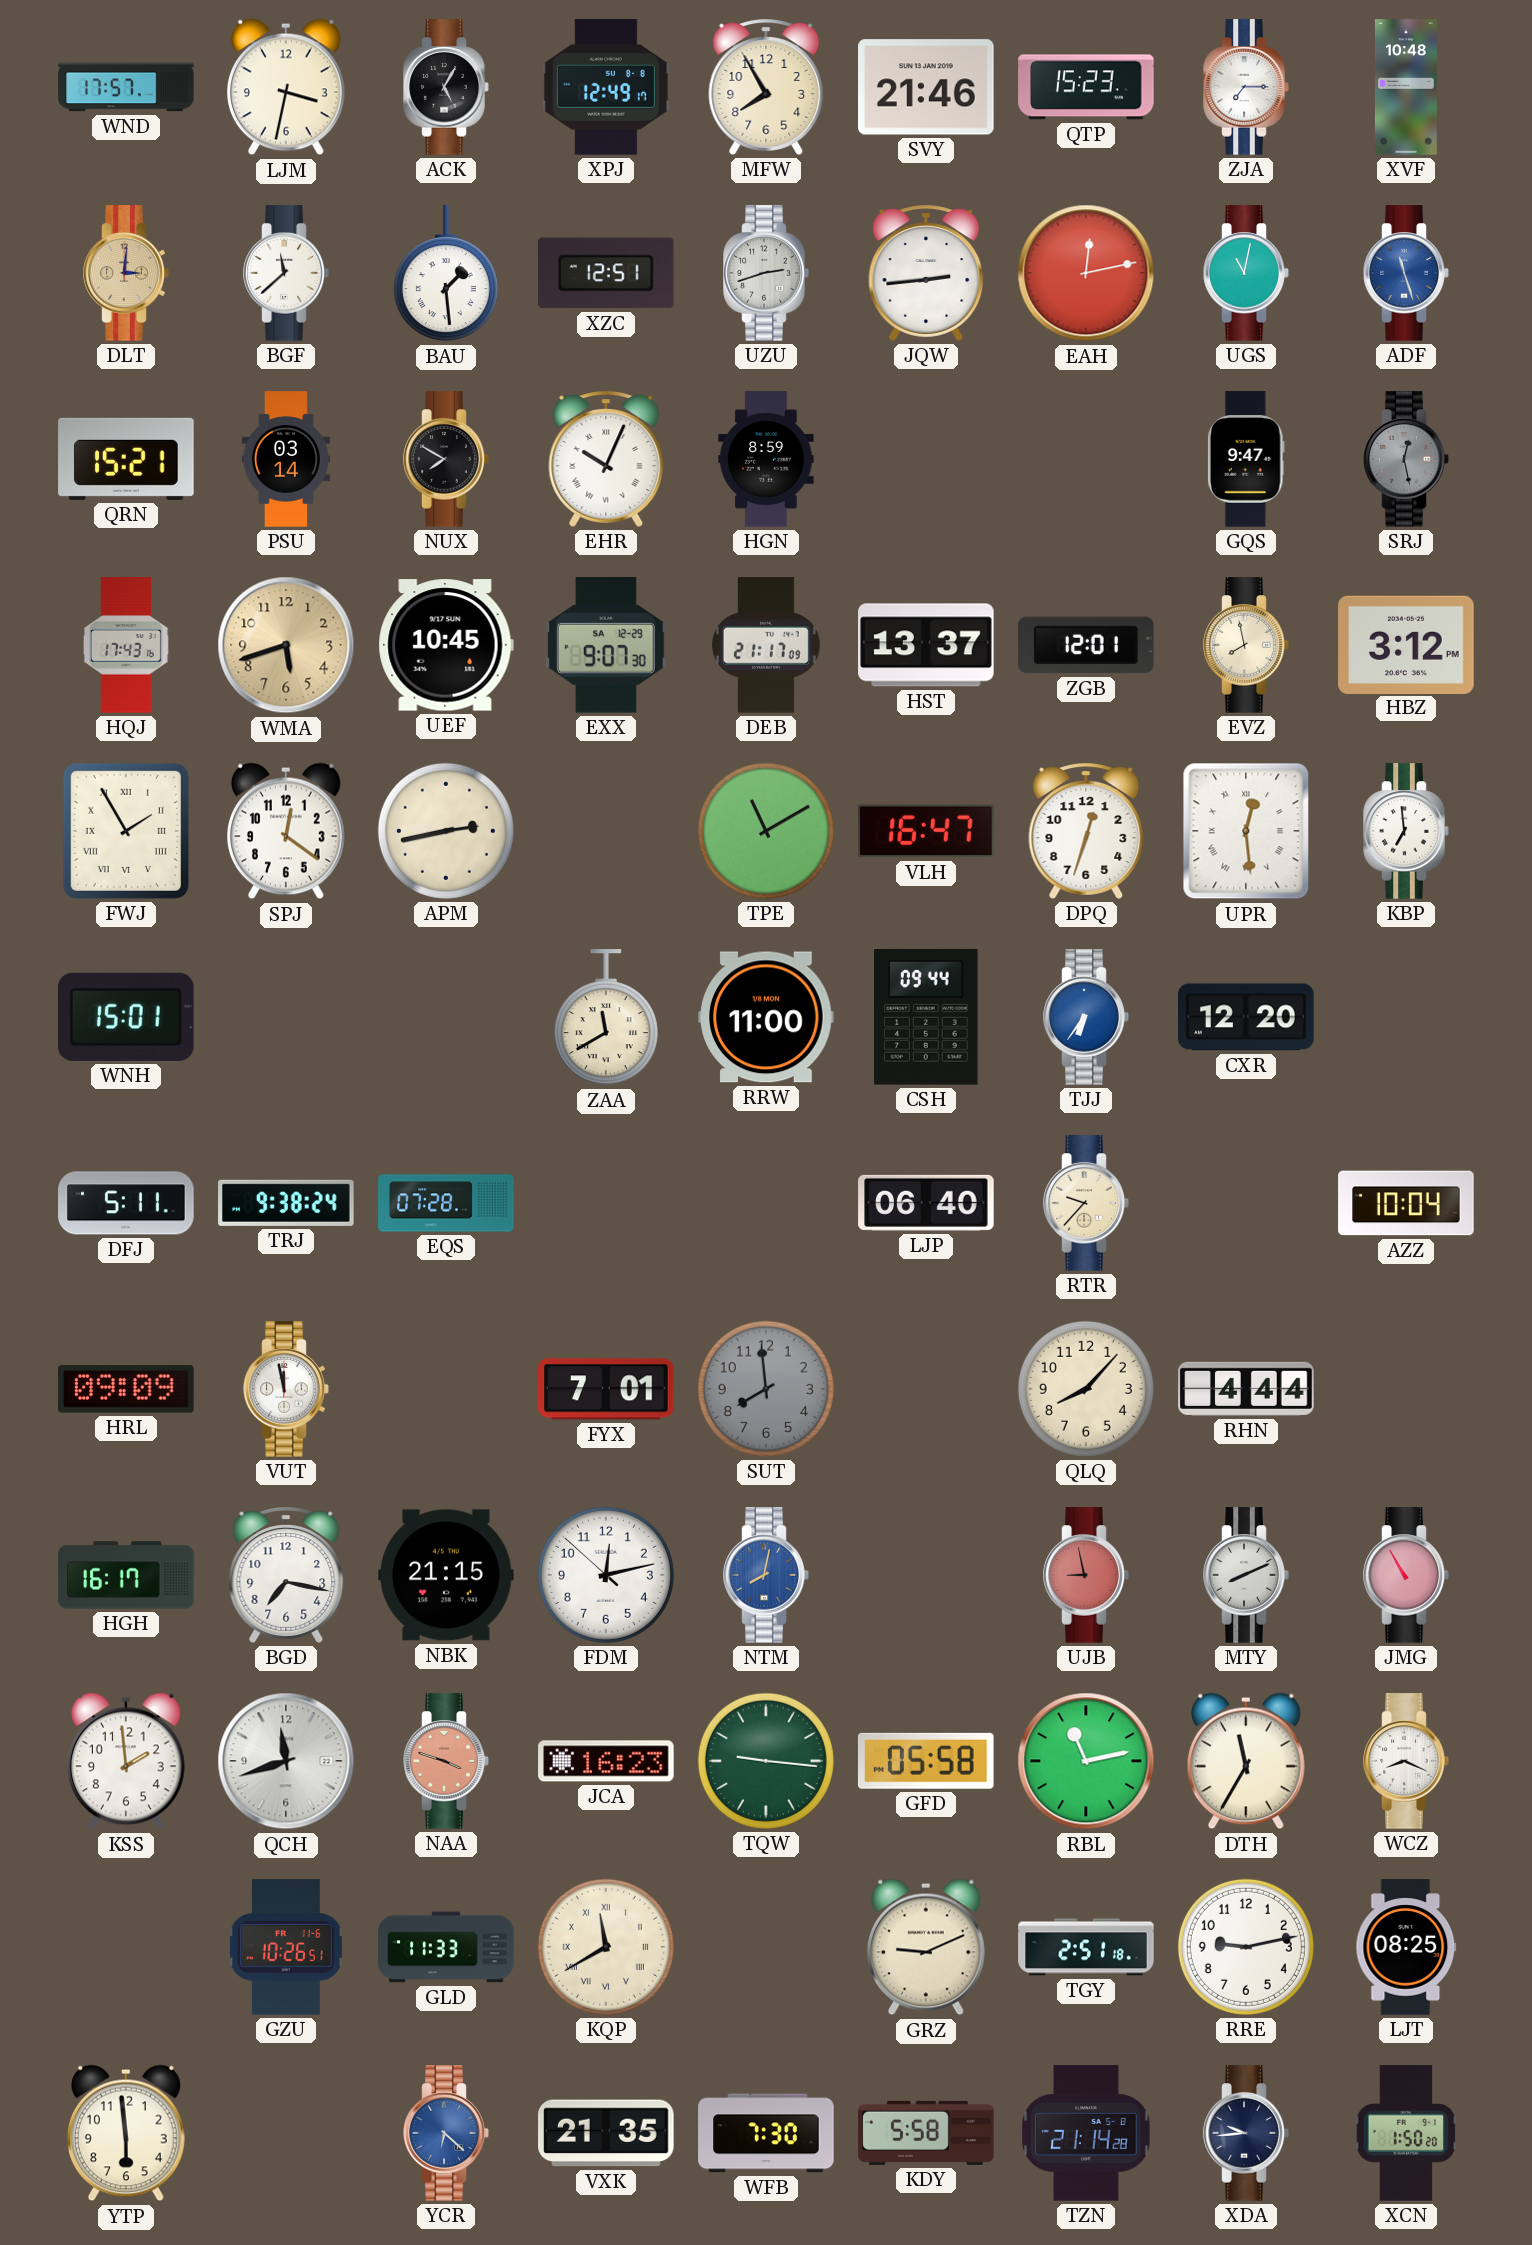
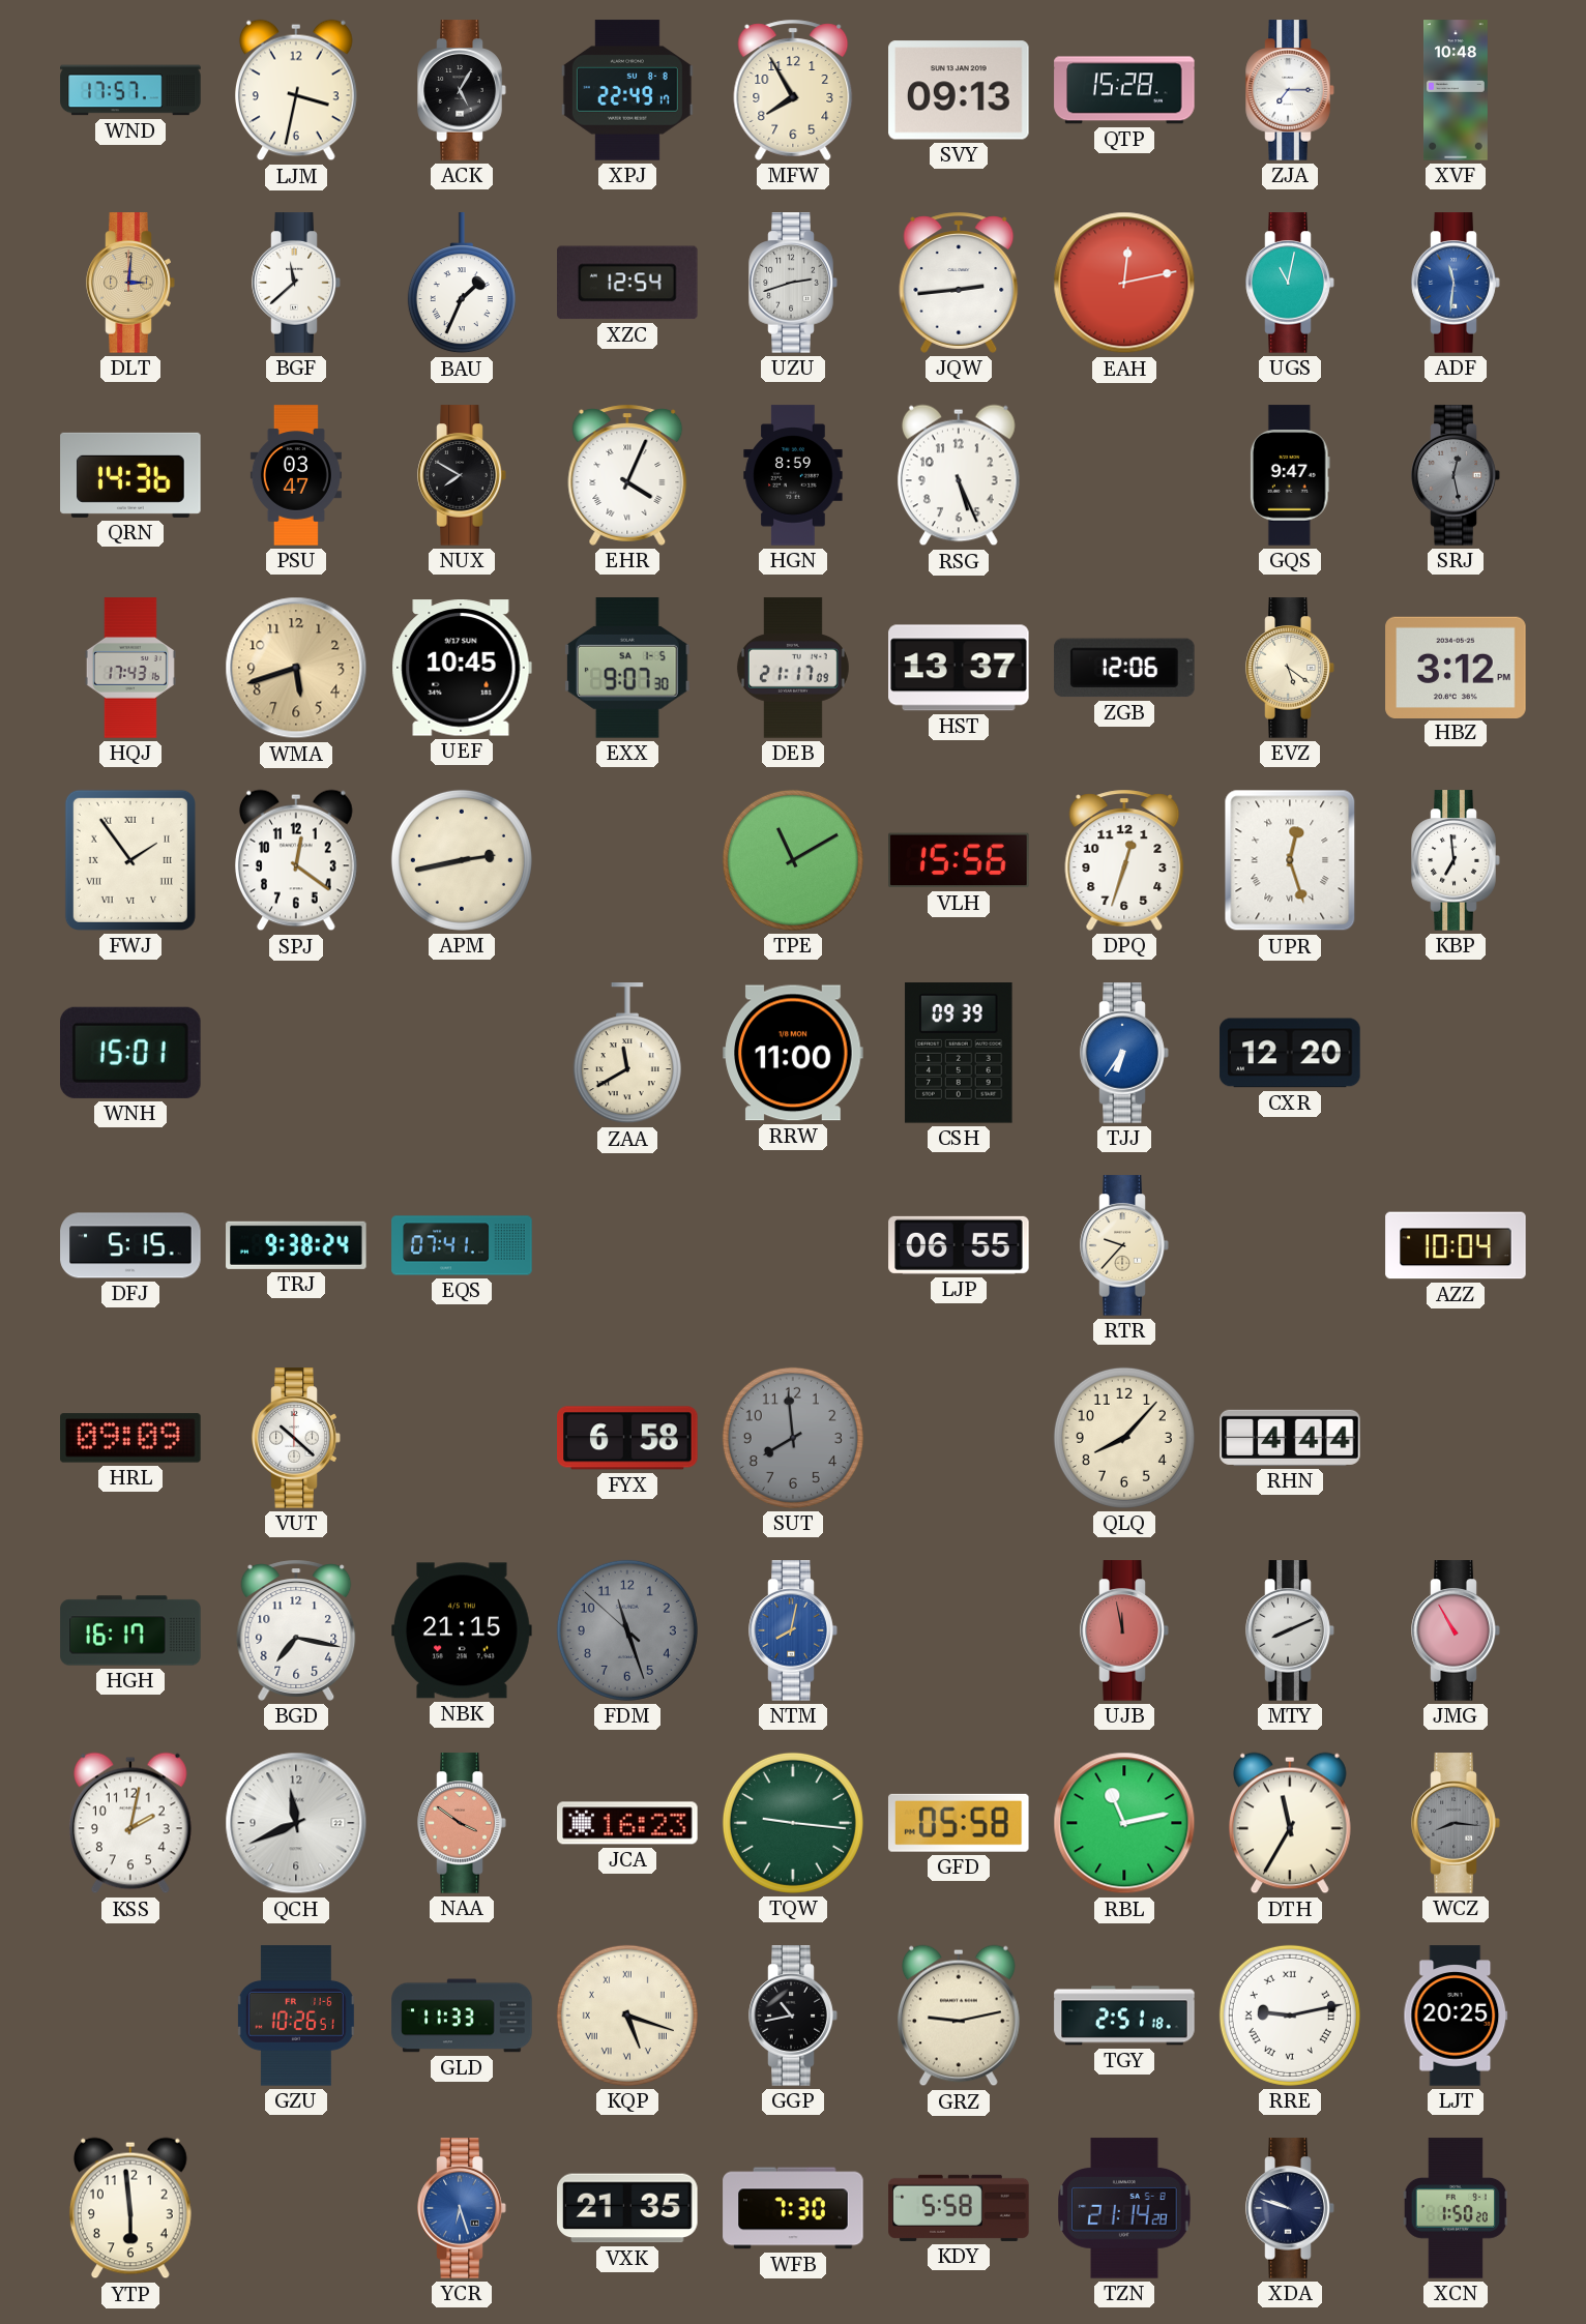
XPJ: 12:49 -> 22:49 (627, 90)
SVY: 21:46 -> 09:13 (959, 90)
QTP: 15:23 -> 15:28 (1124, 90)
BAU: 1:29 -> 1:34 (462, 284)
XZC: 12:51 -> 12:54 (628, 283)
ADF: 11:27 -> 11:31 (1456, 283)
QRN: 15:21 -> 14:36 (130, 475)
PSU: 03:14 -> 03:47 (296, 475)
EHR: 10:04 -> 4:04 (627, 475)
RSG: none -> 5:26 (959, 475)
EXX date: SA 12-29 -> SA 1-5 (627, 668)
ZGB: 12:01 -> 12:06 (1124, 668)
EVZ: 7:58 -> 5:21 (1290, 668)
FWJ: 1:55 -> 1:54 (130, 860)
VLH: 16:47 -> 15:56 (959, 860)
UPR: 12:29 -> 12:27 (1290, 860)
CSH: 09:44 -> 09:39 (959, 1054)
DFJ: 5:11 -> 5:15 (130, 1245)
EQS: 07:28 -> 07:41 (462, 1245)
LJP: 06:40 -> 06:55 (959, 1245)
VUT: 11:58 -> 10:22 (296, 1438)
FYX: 7:01 -> 6:58 (627, 1438)
FDM: 12:12 -> 11:26 (627, 1630)
FDM dial: white -> grey (627, 1630)
UJB: 8:58 -> 11:58 (1124, 1630)
KSS: 1:59 -> 2:02 (130, 1823)
QCH: 11:42 -> 11:41 (296, 1823)
NAA: 3:48 -> 3:51 (462, 1823)
WCZ: 8:19 -> 8:16 (1456, 1823)
WCZ dial: white -> grey (1456, 1823)
KQP: 11:40 -> 5:18 (627, 2016)
GGP: none -> 10:43 (793, 2016)
GRZ: 9:11 -> 9:13 (959, 2016)
RRE numerals: Arabic -> Roman (1290, 2016)
LJT: 08:25 -> 20:25 (1456, 2016)
YCR: 6:22 -> 6:27 (462, 2208)
XDA: 9:44 -> 9:48 (1290, 2208)
